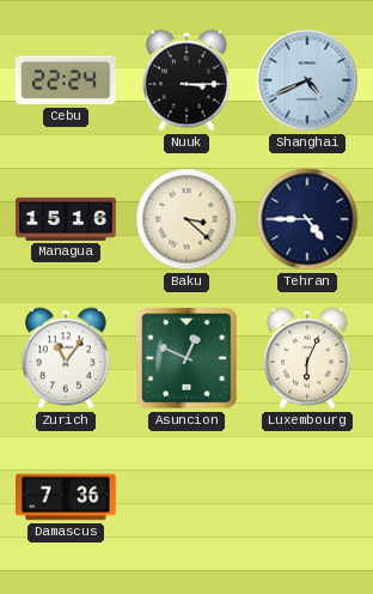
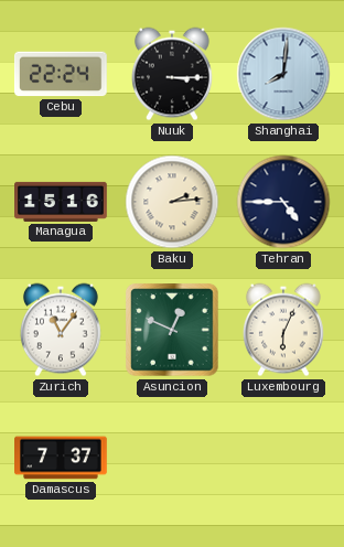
Shanghai: 4:41 -> 8:01 (283, 74)
Baku: 3:22 -> 2:14 (172, 202)
Damascus: 7:36 -> 7:37 (62, 458)
